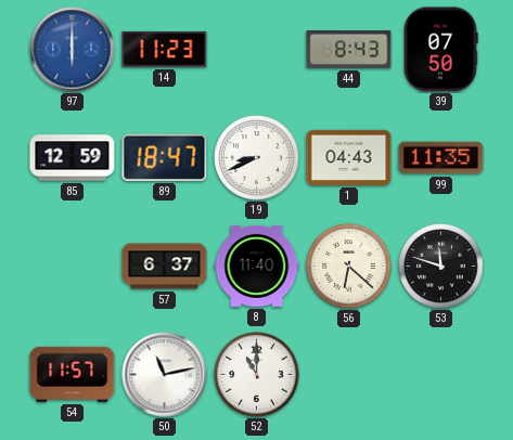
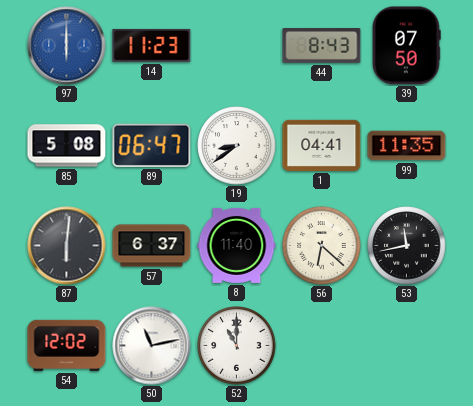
85: 12:59 -> 5:08 (67, 146)
89: 18:47 -> 06:47 (152, 145)
19: 8:41 -> 8:39 (237, 146)
1: 04:43 -> 04:41 (322, 145)
87: none -> 6:01 (67, 246)
53: 11:48 -> 11:43 (407, 246)
54: 11:57 -> 12:02 (67, 345)
